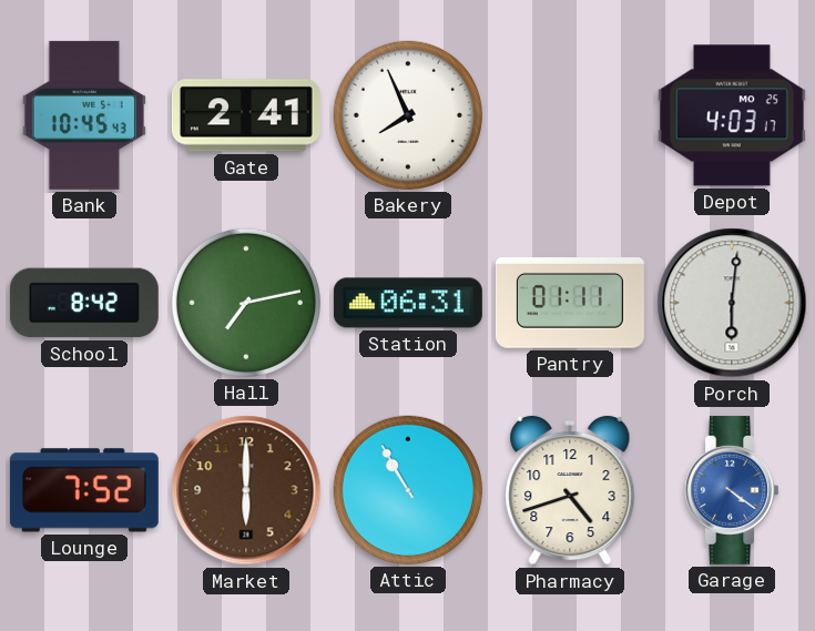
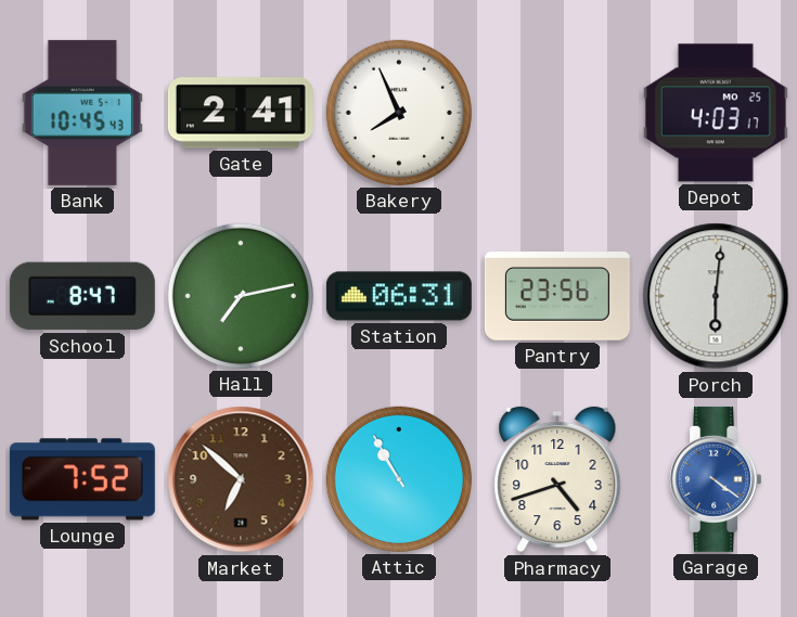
School: 8:42 -> 8:47 (82, 296)
Pantry: 01:11 -> 23:56 (557, 297)
Market: 6:00 -> 6:52 (241, 479)
